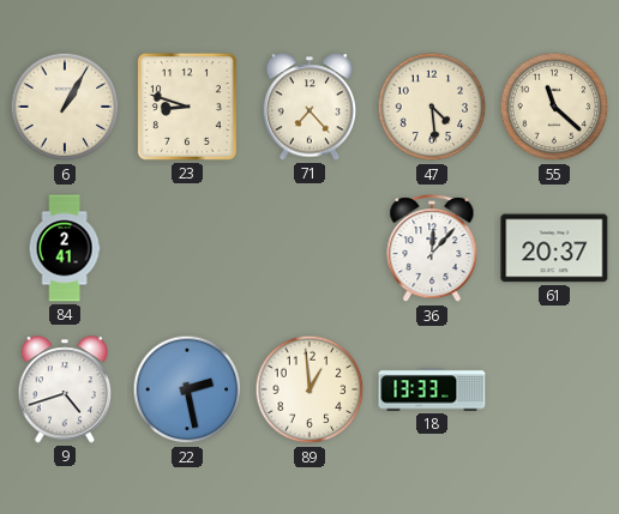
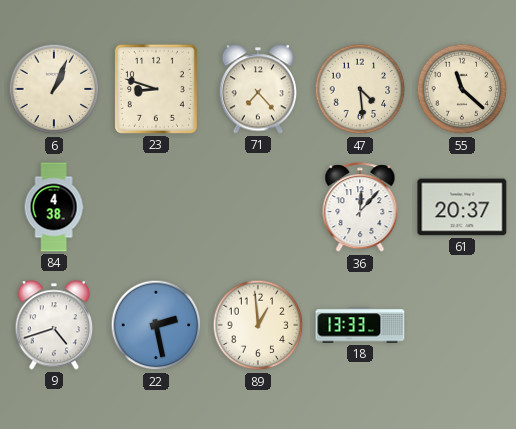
6: 1:05 -> 1:04 (54, 89)
84: 2:41 -> 4:38 (54, 207)
